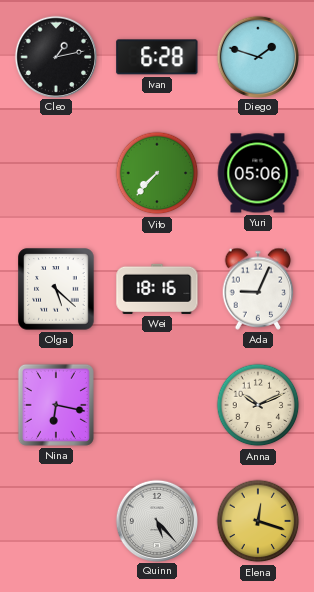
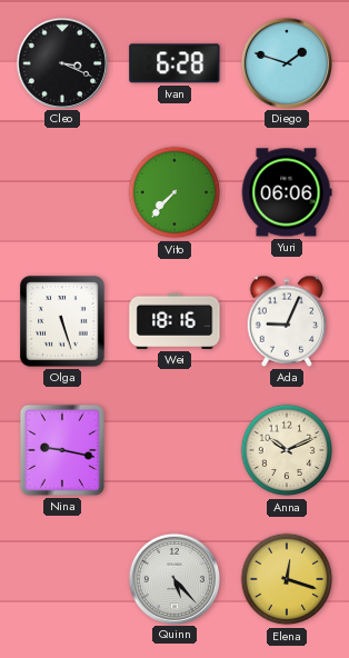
Cleo: 1:13 -> 3:19 (61, 62)
Yuri: 05:06 -> 06:06 (287, 192)
Olga: 5:22 -> 5:27 (62, 321)
Nina: 6:17 -> 9:17 (62, 450)
